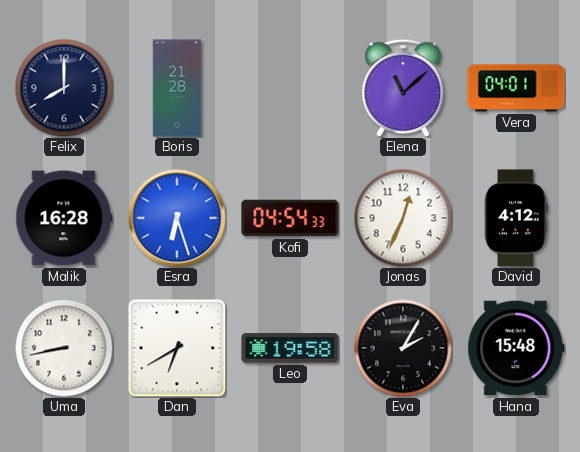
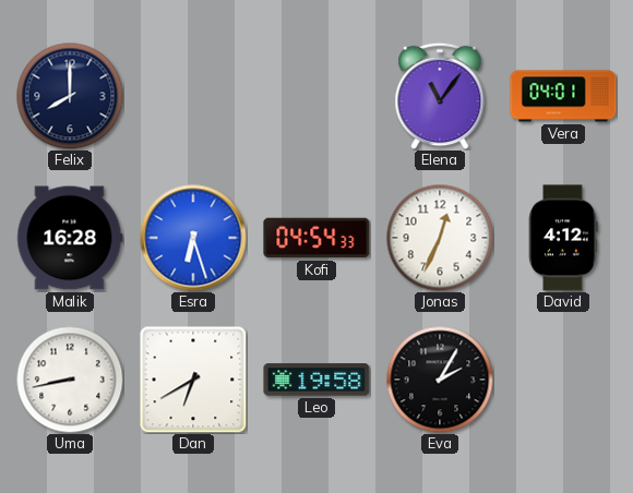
Boris: 21:28 -> none (177, 88)
Elena: 11:08 -> 11:06 (440, 96)
Hana: 15:48 -> none (516, 348)
